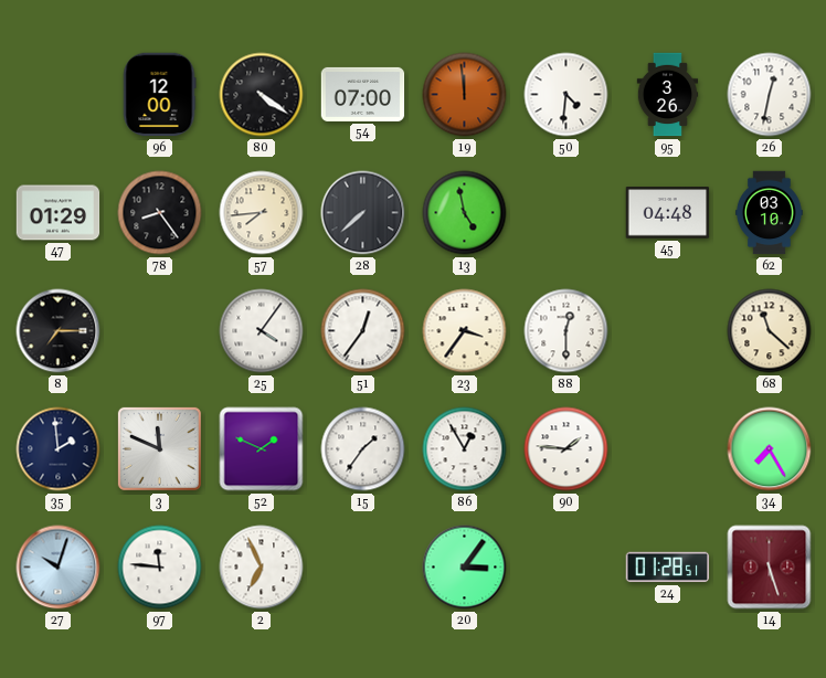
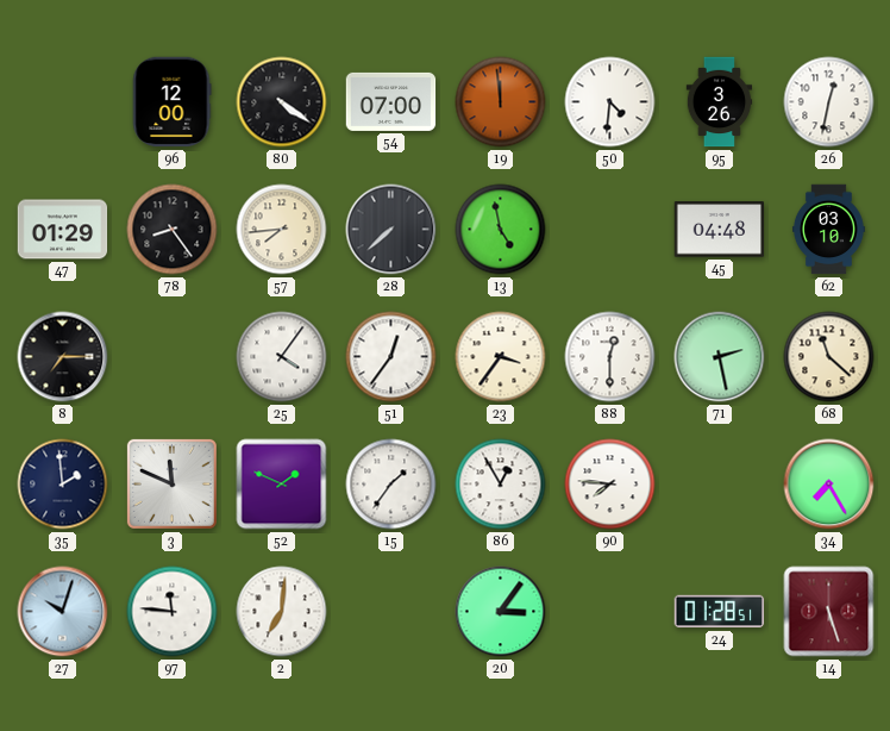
71: none -> 2:28 (720, 357)
90: 1:46 -> 7:46 (610, 485)
2: 6:56 -> 7:01 (282, 612)
